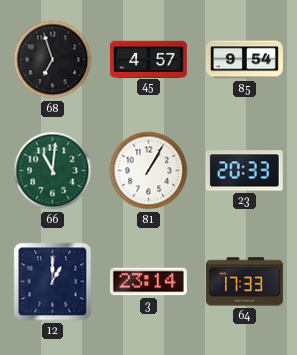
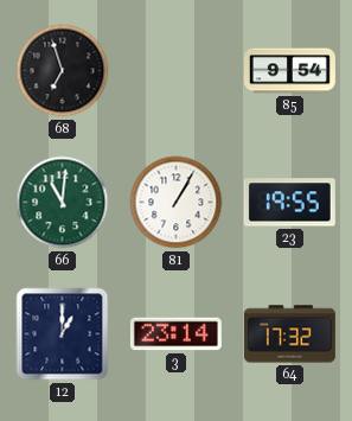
45: 4:57 -> none (148, 59)
23: 20:33 -> 19:55 (289, 203)
64: 17:33 -> 17:32 (289, 334)
